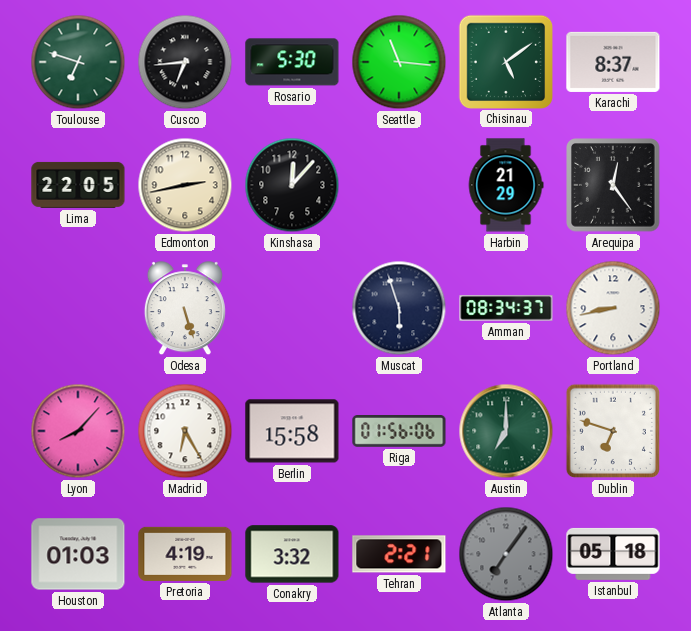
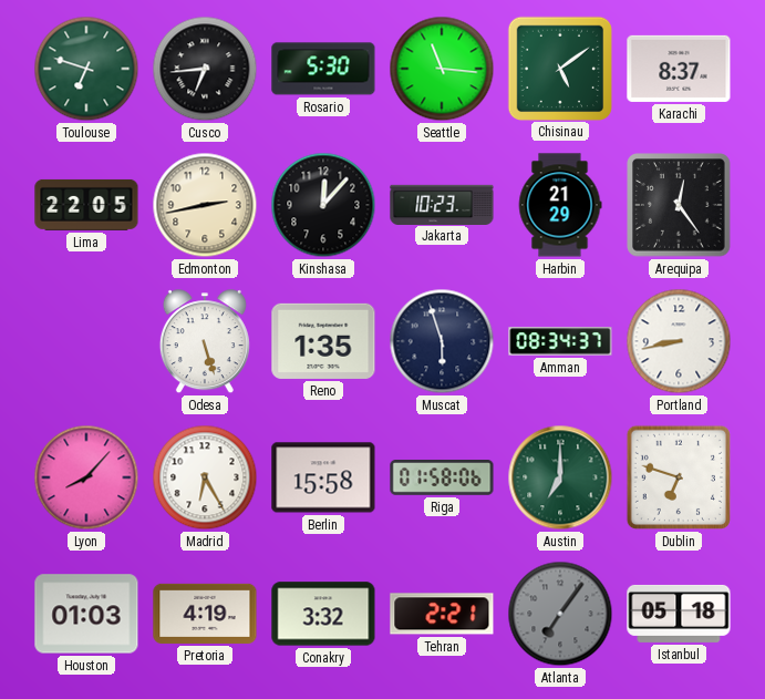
Jakarta: none -> 10:23 (442, 204)
Reno: none -> 1:35 (323, 341)
Riga: 01:56 -> 01:58 (442, 479)
